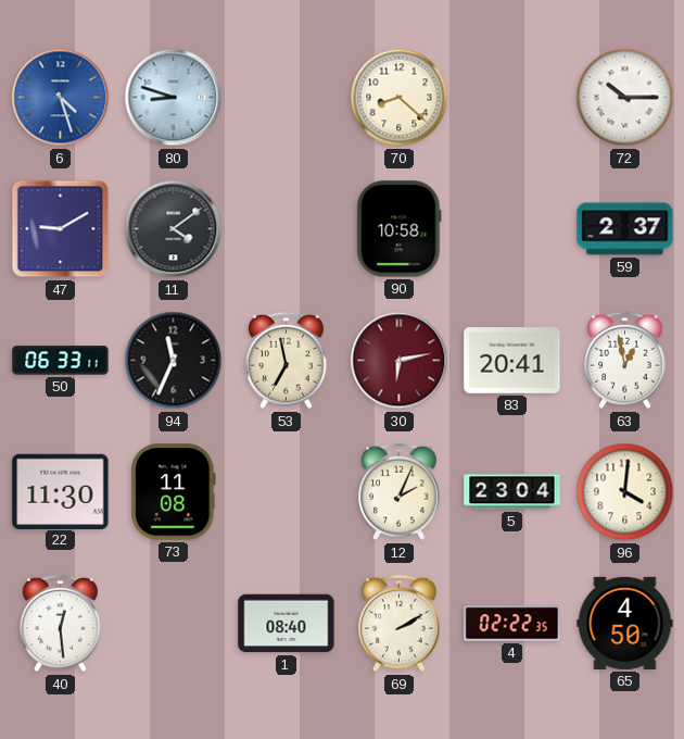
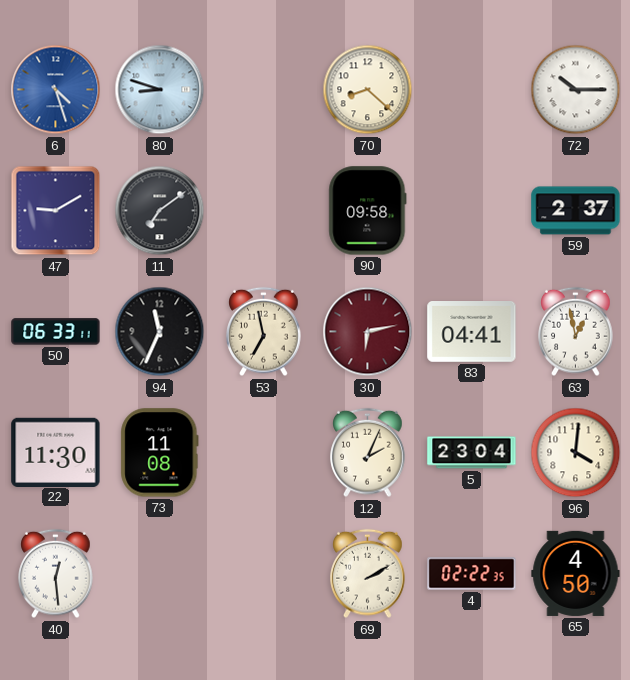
11: 4:09 -> 7:09 (160, 211)
90: 10:58 -> 09:58 (368, 211)
83: 20:41 -> 04:41 (472, 332)
1: 08:40 -> none (287, 624)
